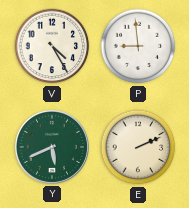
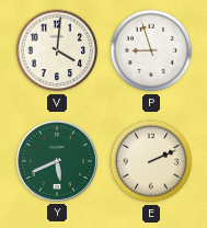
V: 4:25 -> 4:01 (57, 50)
P: 8:59 -> 8:57 (151, 50)
